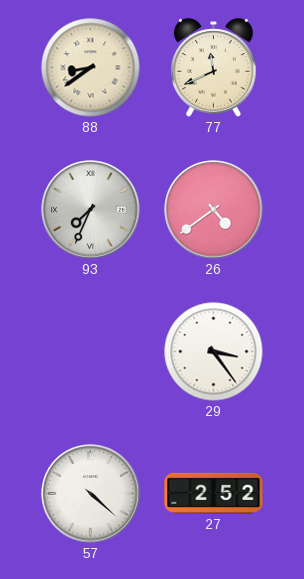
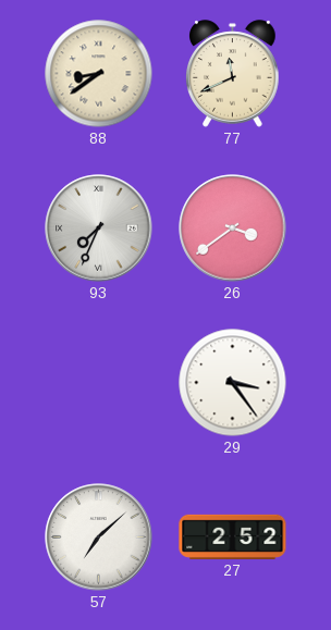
26: 4:39 -> 3:39 (233, 228)
57: 4:22 -> 7:08 (99, 538)
